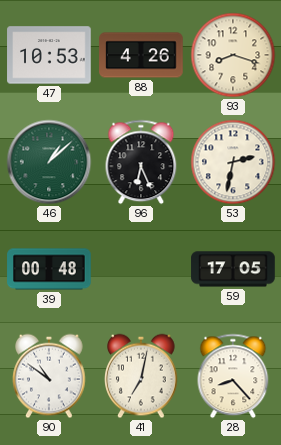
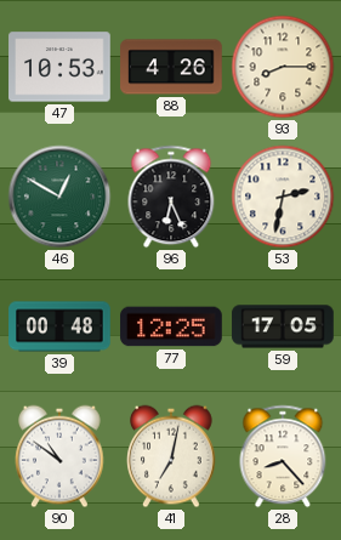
93: 8:18 -> 8:15 (283, 67)
46: 1:08 -> 12:50 (59, 197)
77: none -> 12:25 (171, 326)
